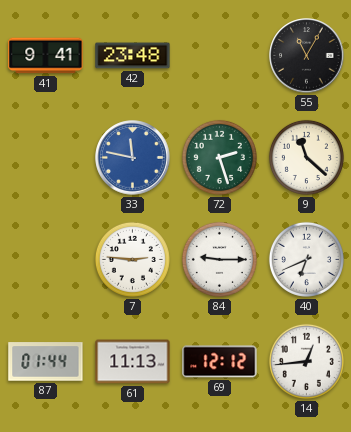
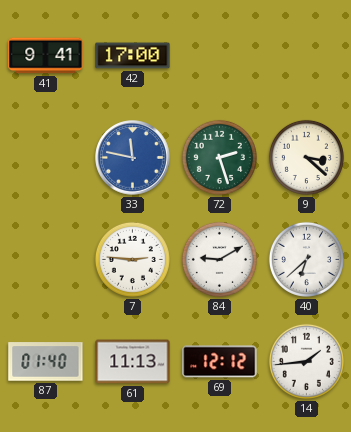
42: 23:48 -> 17:00 (133, 56)
55: 11:05 -> none (307, 56)
9: 11:22 -> 3:22 (306, 157)
84: 9:15 -> 9:10 (219, 259)
40: 6:41 -> 6:38 (306, 259)
87: 01:44 -> 01:40 (46, 362)
14: 12:44 -> 1:44 (306, 361)
